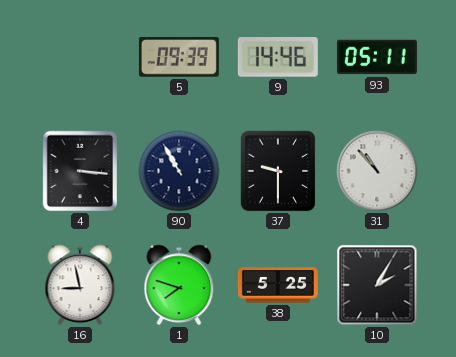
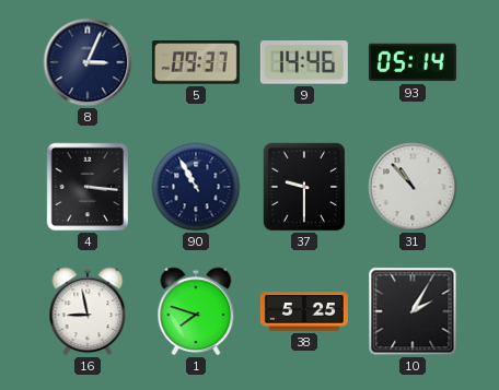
8: none -> 3:04 (88, 62)
5: 09:39 -> 09:37 (196, 62)
93: 05:11 -> 05:14 (413, 62)
